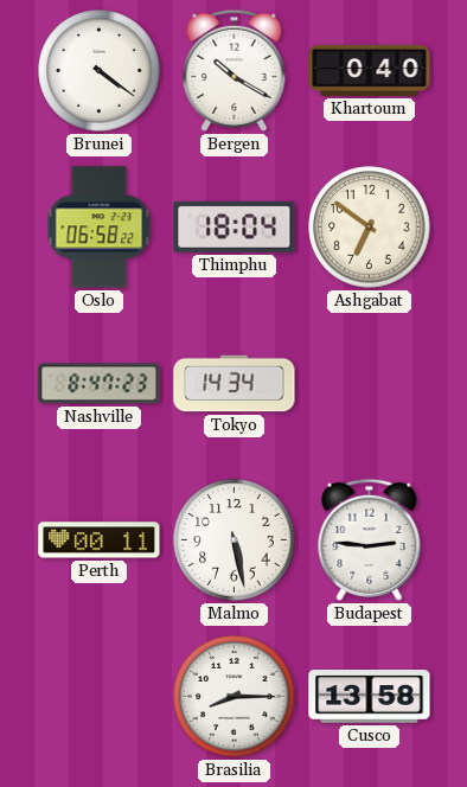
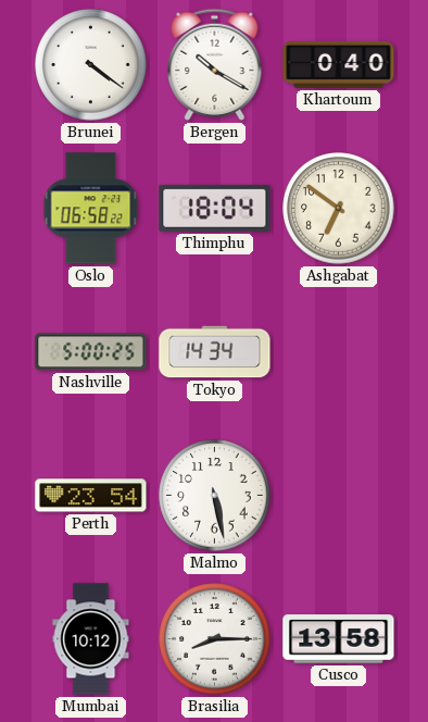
Nashville: 8:47 -> 5:00 (91, 352)
Perth: 00:11 -> 23:54 (91, 496)
Budapest: 2:46 -> none (370, 539)
Mumbai: none -> 10:12 (91, 639)
